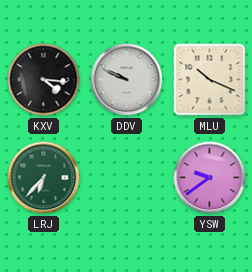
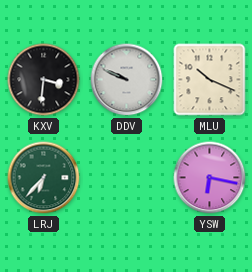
KXV: 4:16 -> 3:31 (44, 80)
YSW: 9:39 -> 6:17 (210, 178)
